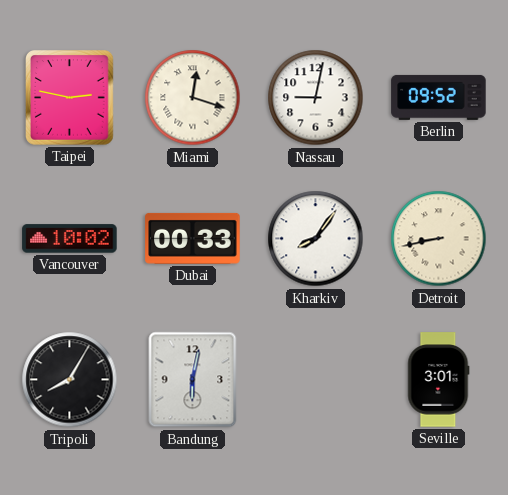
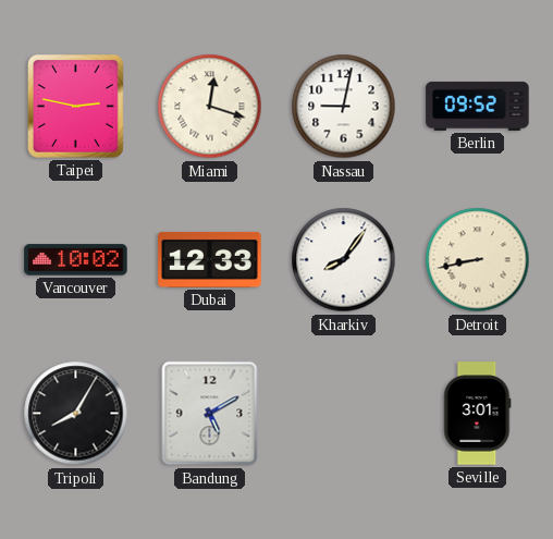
Dubai: 00:33 -> 12:33 (210, 259)
Bandung: 6:02 -> 5:10 (210, 414)
